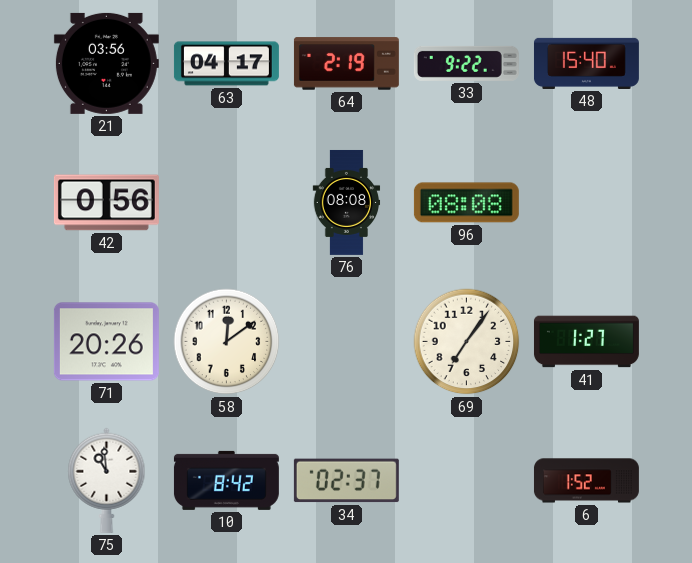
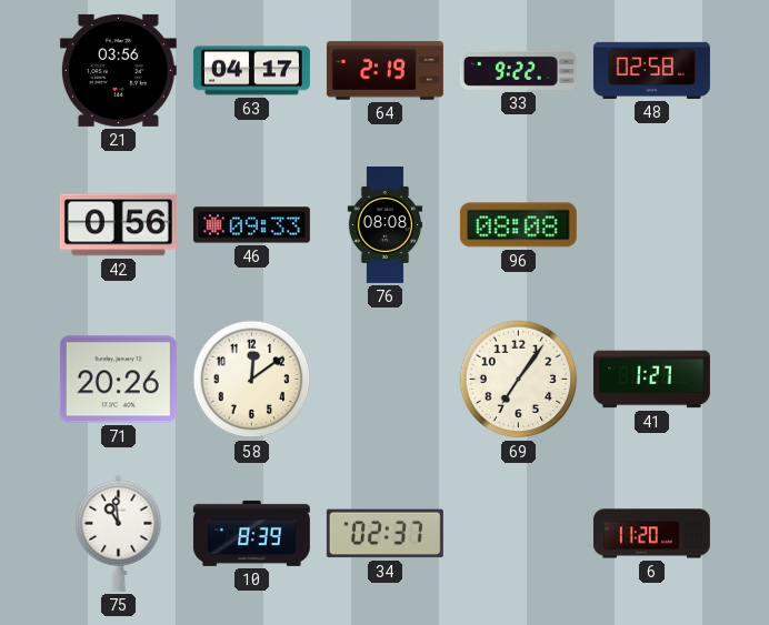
48: 15:40 -> 02:58 (651, 70)
46: none -> 09:33 (251, 225)
10: 8:42 -> 8:39 (251, 533)
6: 1:52 -> 11:20 (651, 534)
